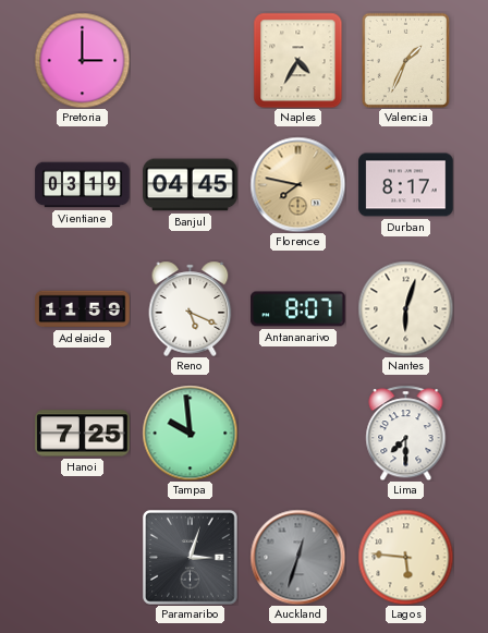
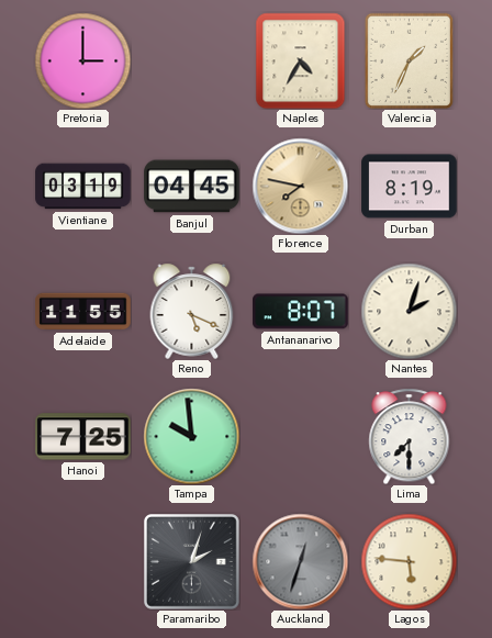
Durban: 8:17 -> 8:19 (410, 187)
Adelaide: 11:59 -> 11:55 (83, 312)
Nantes: 6:03 -> 2:03 (409, 311)
Paramaribo: 3:03 -> 2:03 (192, 562)
